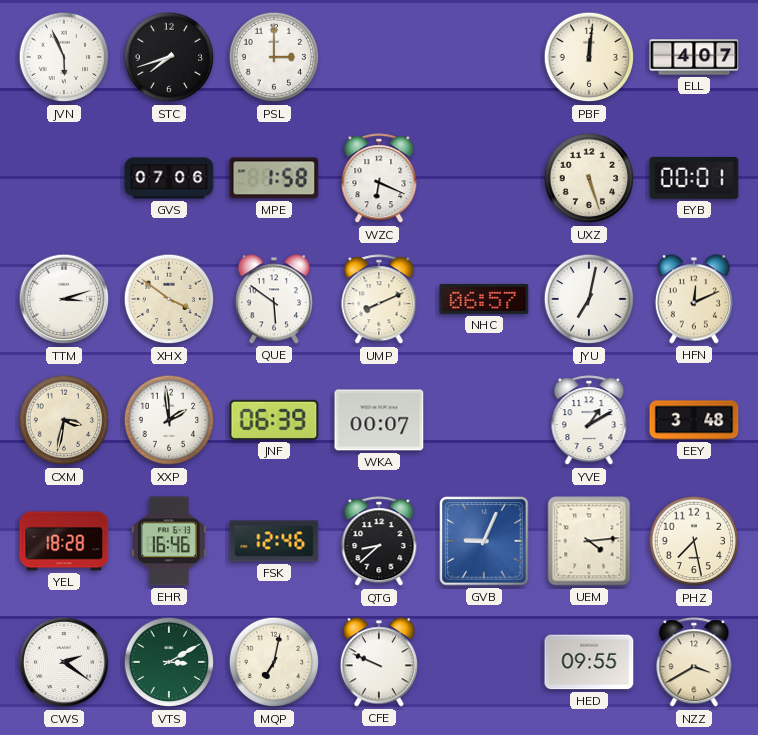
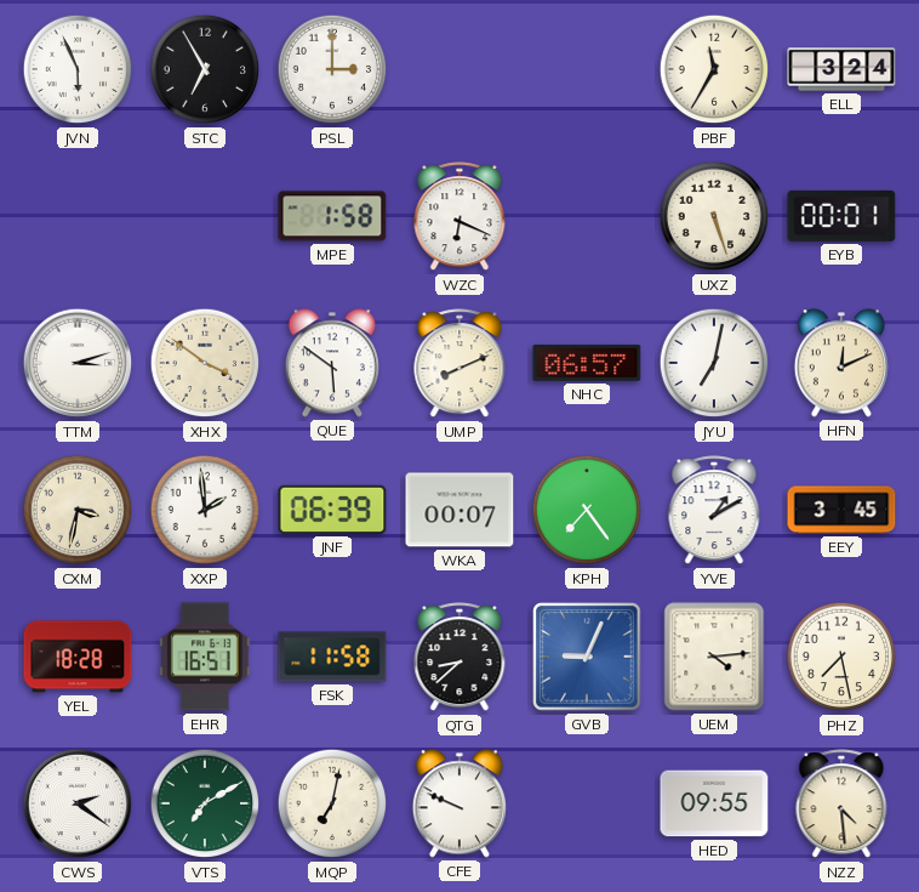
STC: 7:42 -> 6:55 (205, 69)
PBF: 12:01 -> 11:35 (714, 69)
ELL: 4:07 -> 3:24 (841, 69)
GVS: 07:06 -> none (169, 178)
KPH: none -> 7:24 (587, 510)
EEY: 3:48 -> 3:45 (841, 510)
EHR: 16:46 -> 16:51 (205, 657)
FSK: 12:46 -> 11:58 (332, 657)
VTS: 3:10 -> 7:10 (205, 803)
NZZ: 3:40 -> 4:29 (841, 805)
